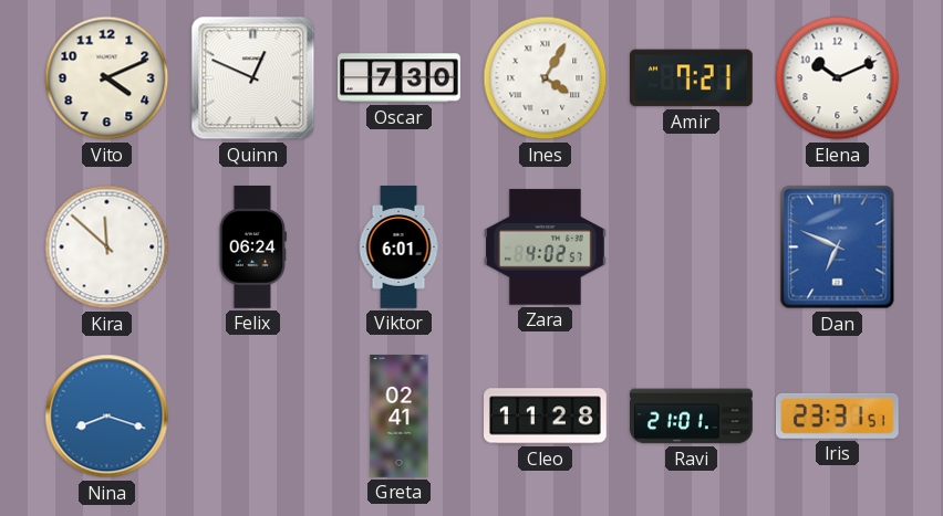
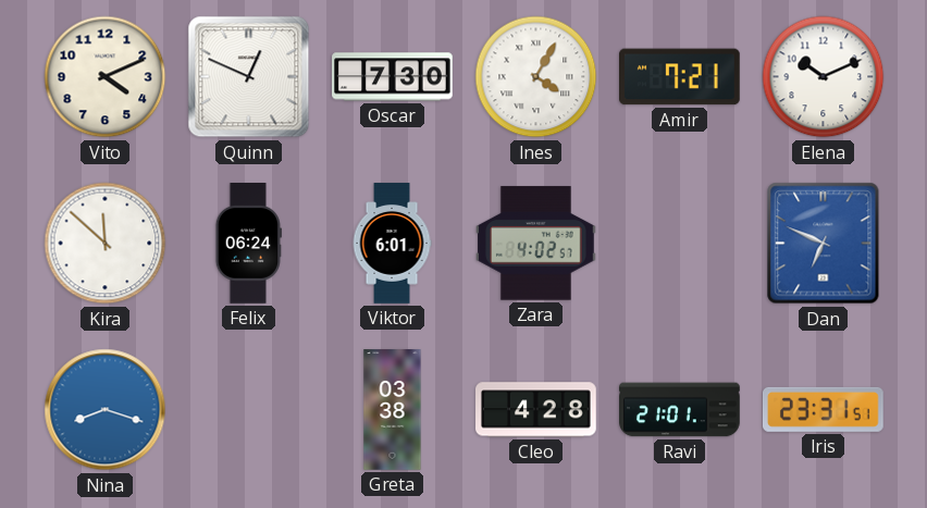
Greta: 02:41 -> 03:38 (393, 410)
Cleo: 11:28 -> 4:28 (536, 410)
